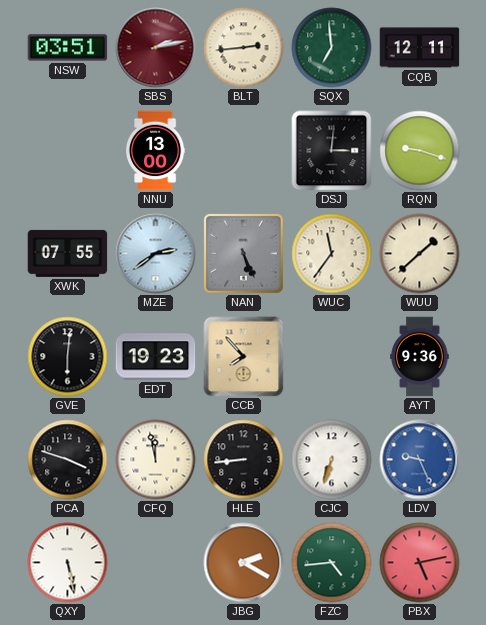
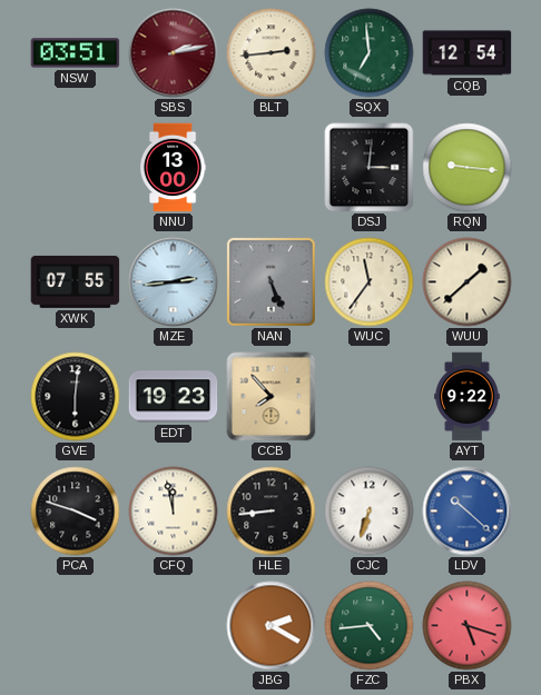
CQB: 12:11 -> 12:54 (468, 53)
RQN: 9:18 -> 9:16 (468, 168)
MZE: 2:39 -> 2:44 (174, 282)
AYT: 9:36 -> 9:22 (468, 397)
LDV: 9:26 -> 10:22 (468, 512)
QXY: 5:28 -> none (68, 563)
PBX: 5:13 -> 5:18 (468, 626)
